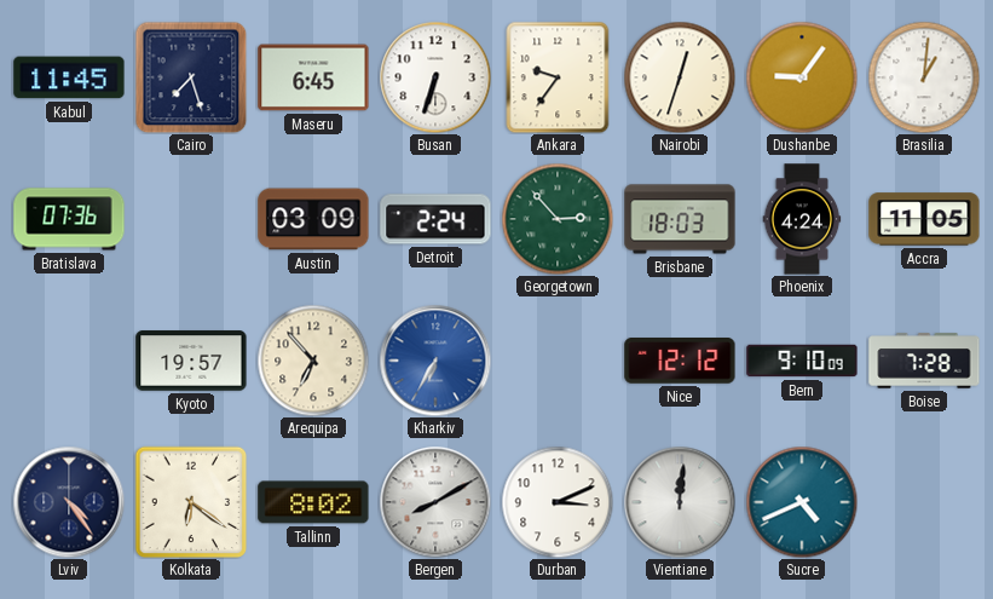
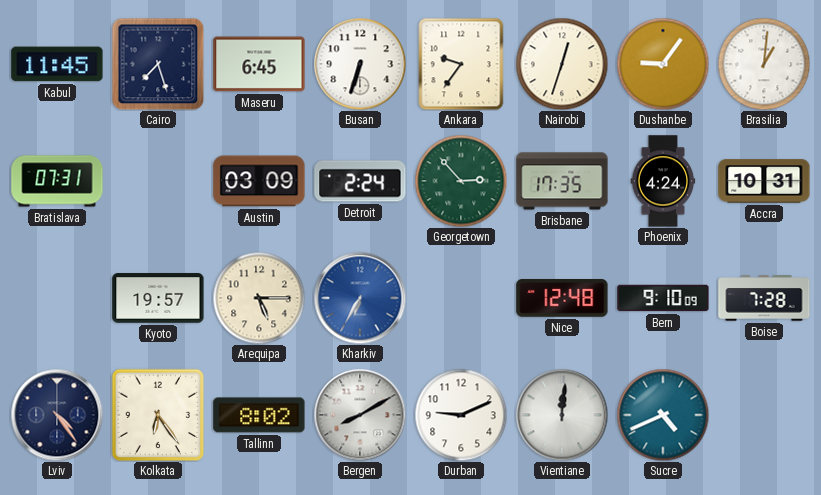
Bratislava: 07:36 -> 07:31 (57, 181)
Brisbane: 18:03 -> 17:35 (562, 181)
Accra: 11:05 -> 10:31 (764, 181)
Arequipa: 6:53 -> 5:15 (259, 298)
Nice: 12:12 -> 12:48 (562, 299)
Kolkata: 6:21 -> 6:24 (158, 415)
Durban: 3:11 -> 9:11 (461, 415)
